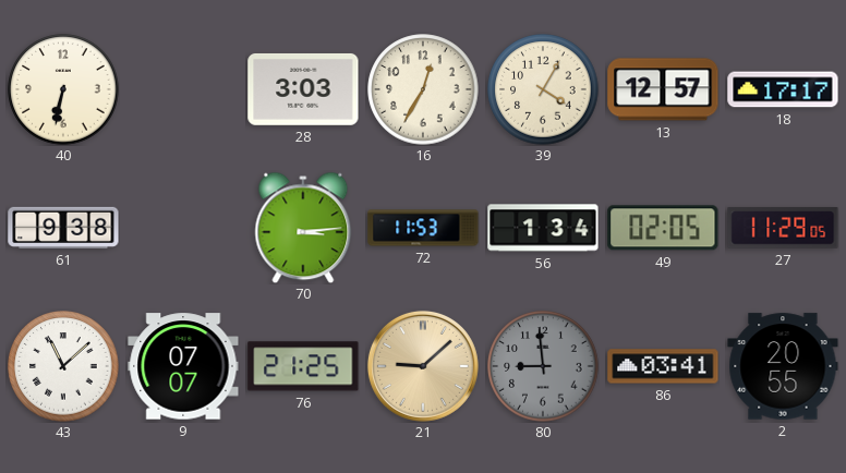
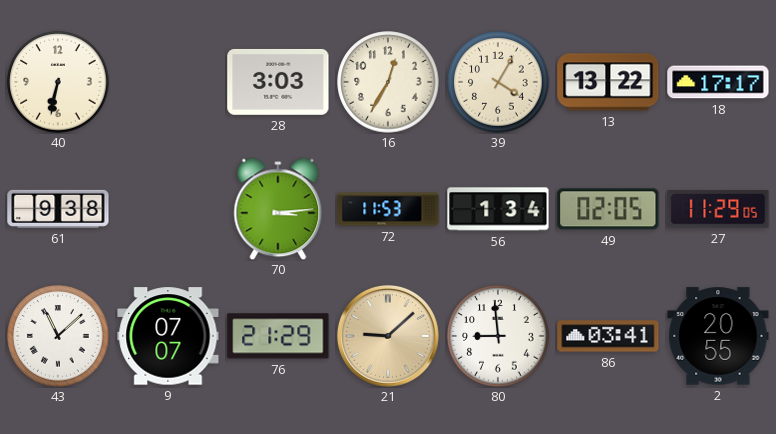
13: 12:57 -> 13:22 (608, 82)
76: 21:25 -> 21:29 (278, 336)
80 dial: grey -> white (498, 336)
